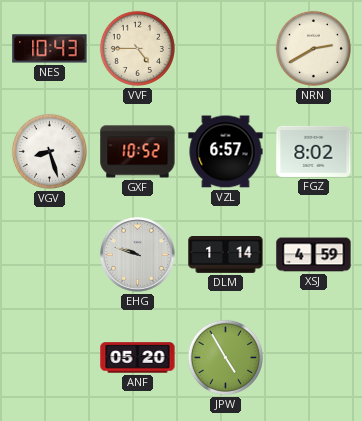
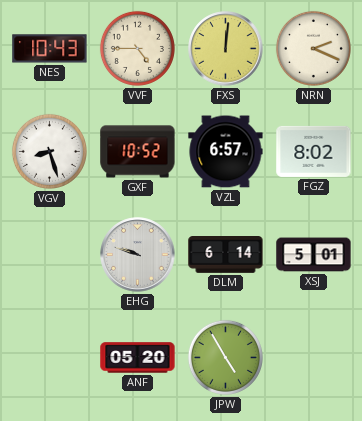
FXS: none -> 12:01 (226, 49)
NRN: 2:40 -> 2:19 (313, 48)
DLM: 1:14 -> 6:14 (226, 255)
XSJ: 4:59 -> 5:01 (314, 255)
